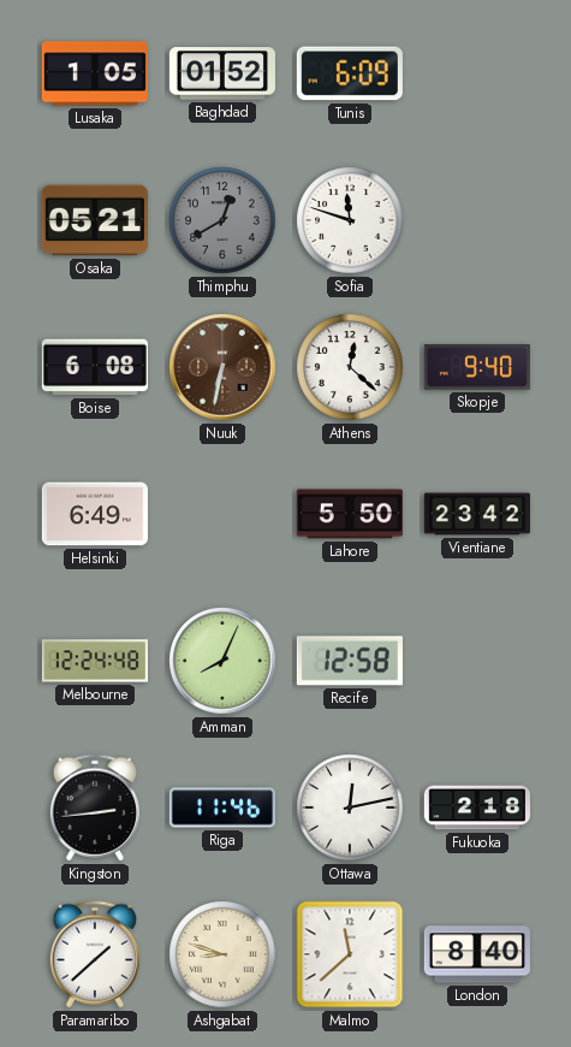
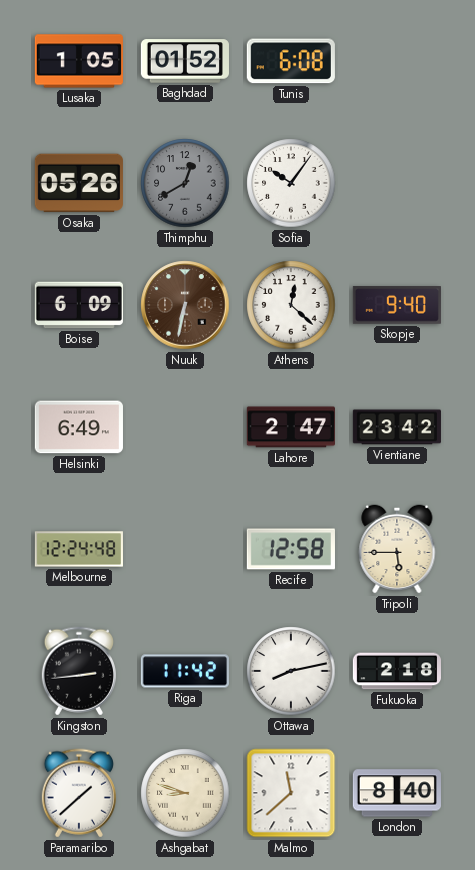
Tunis: 6:09 -> 6:08 (291, 61)
Osaka: 05:21 -> 05:26 (79, 183)
Sofia: 11:48 -> 10:06 (291, 183)
Boise: 6:08 -> 6:09 (79, 305)
Lahore: 5:50 -> 2:47 (291, 427)
Amman: 8:04 -> none (222, 661)
Tripoli: none -> 5:45 (397, 549)
Riga: 11:46 -> 11:42 (185, 671)
Ottawa: 12:13 -> 8:13 (291, 671)
